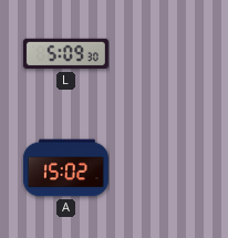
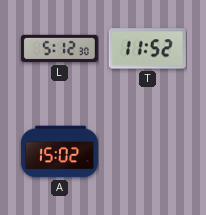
L: 5:09 -> 5:12 (59, 49)
T: none -> 11:52 (147, 49)
